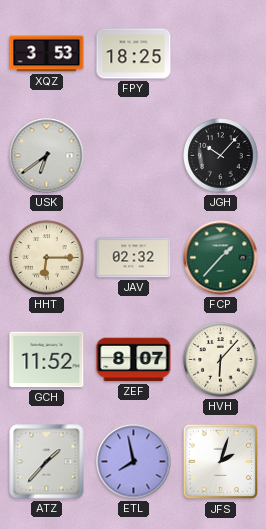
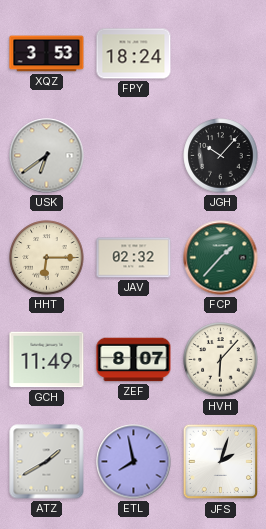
FPY: 18:25 -> 18:24 (134, 54)
GCH: 11:52 -> 11:49 (47, 360)
ATZ: 1:37 -> 1:40 (47, 462)
